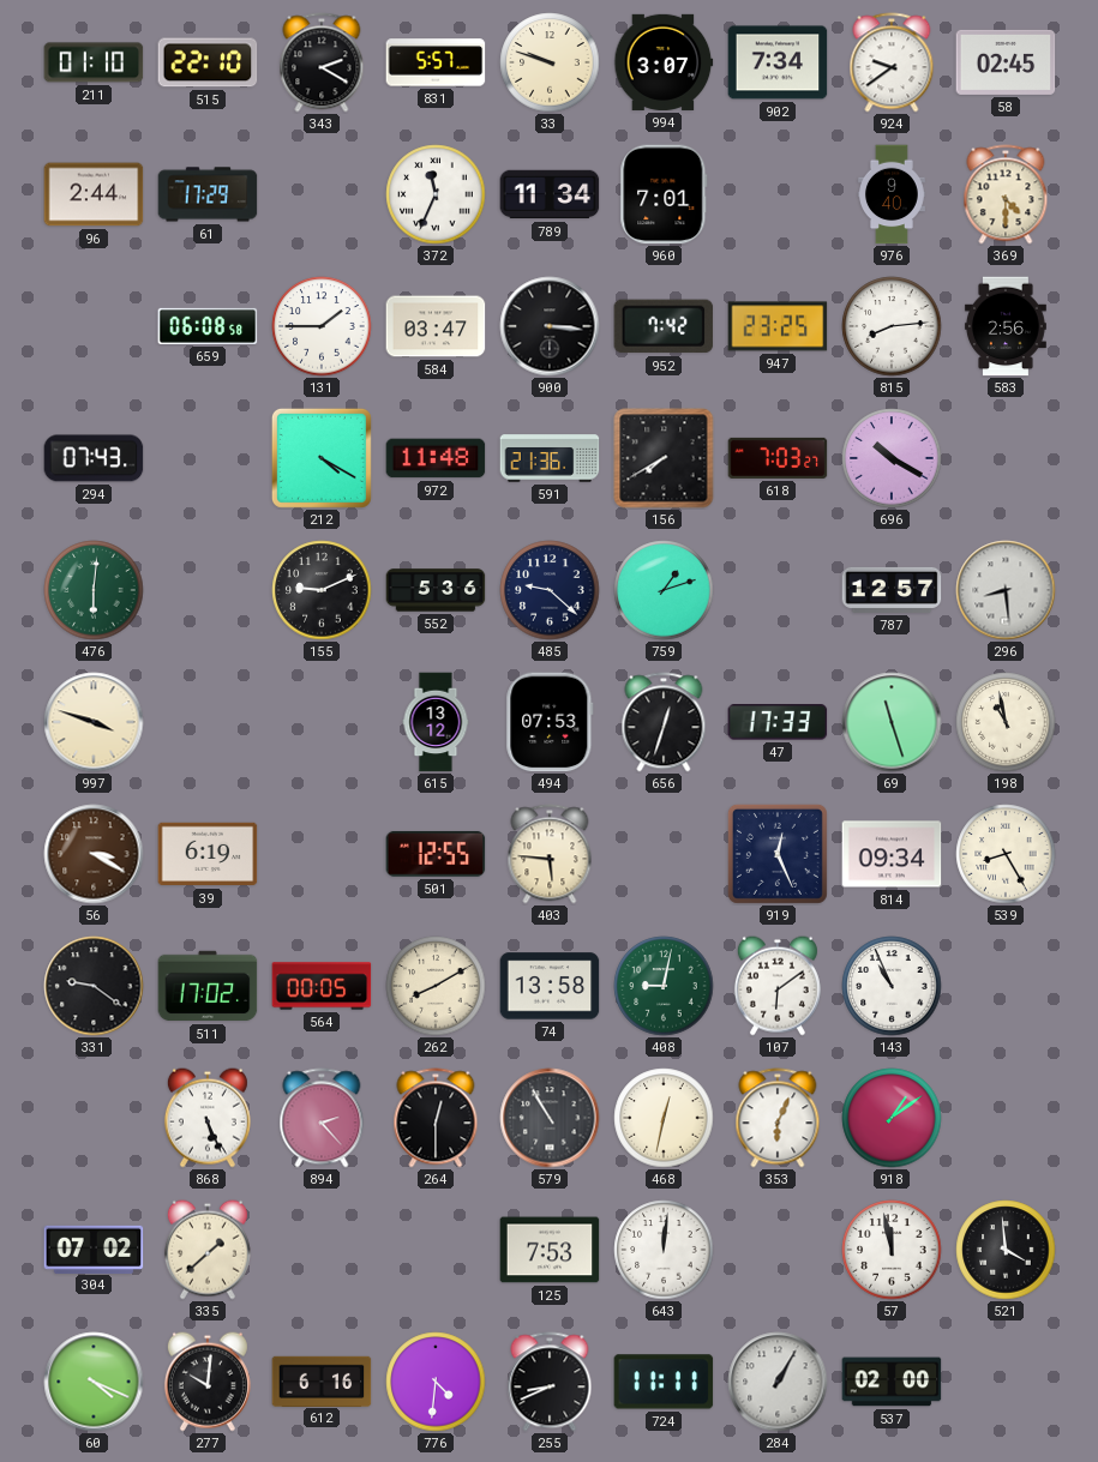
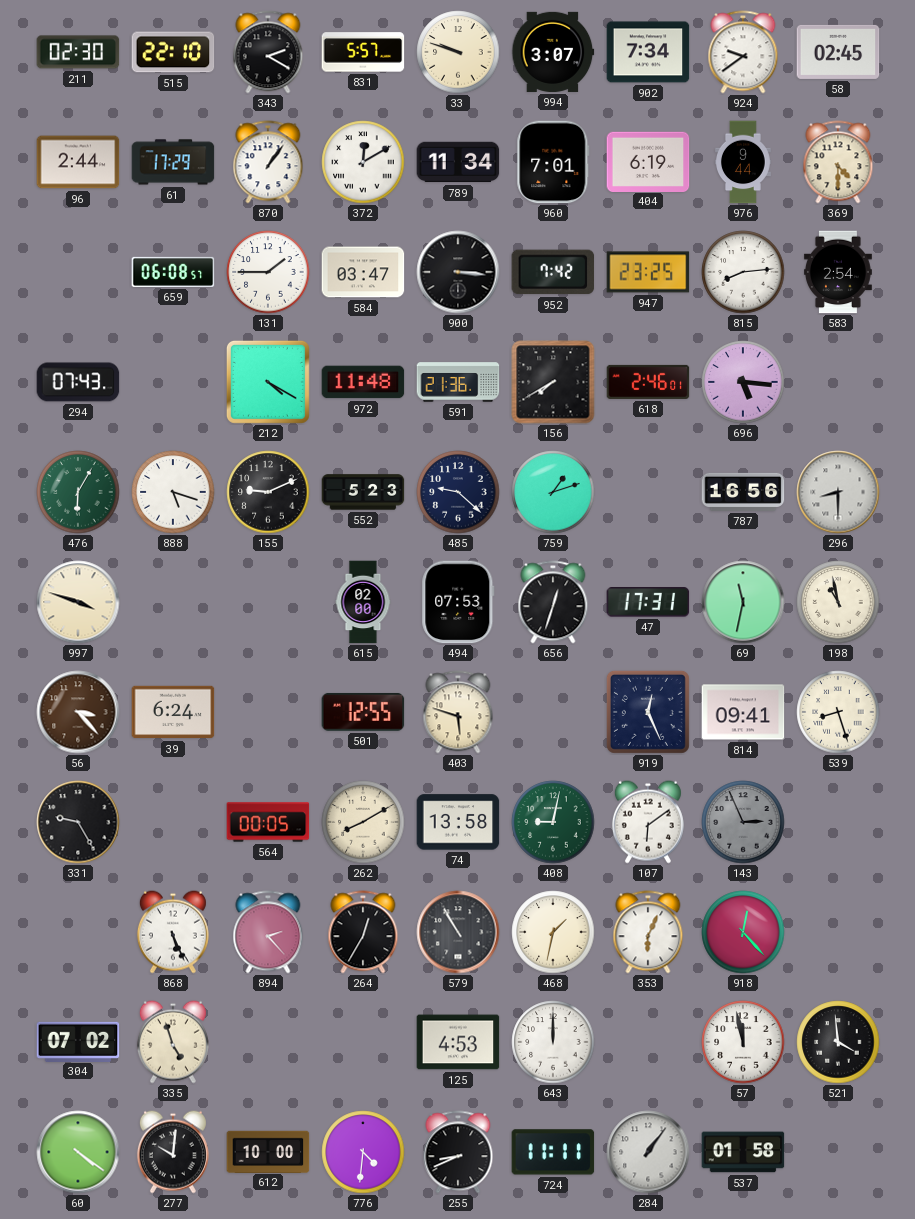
211: 01:10 -> 02:30 (78, 52)
870: none -> 1:06 (268, 162)
372: 11:34 -> 12:10 (363, 162)
404: none -> 6:19 (648, 161)
976: 9:40 -> 9:44 (744, 162)
659: 06:08:58 -> 06:08:57 (173, 272)
583: 2:56 -> 2:54 (838, 272)
618: 7:03 -> 2:46 (648, 382)
696: 10:20 -> 5:16 (743, 382)
476: 6:01 -> 6:05 (78, 492)
888: none -> 5:18 (173, 492)
552: 5:36 -> 5:23 (363, 492)
787: 12:57 -> 16:56 (743, 492)
296: 8:29 -> 8:30 (838, 492)
615: 13:12 -> 02:00 (363, 602)
47: 17:33 -> 17:31 (648, 602)
69: 11:27 -> 11:32 (743, 602)
56: 3:20 -> 3:23 (78, 712)
39: 6:19 -> 6:24 (173, 712)
403: 5:46 -> 5:48 (458, 712)
814: 09:34 -> 09:41 (743, 712)
539: 8:25 -> 8:27 (838, 712)
331: 9:21 -> 9:25 (78, 822)
511: 17:02 -> none (208, 986)
143: 10:56 -> 2:56 (743, 822)
143 dial: white -> grey (743, 822)
264: 12:30 -> 12:35 (363, 932)
468: 12:32 -> 1:32 (553, 932)
918: 1:09 -> 12:23 (743, 932)
335: 1:38 -> 4:57 (173, 1042)
125: 7:53 -> 4:53 (458, 1042)
643: 12:01 -> 12:00 (553, 1042)
60: 4:19 -> 4:21 (78, 1152)
612: 6:16 -> 10:00 (268, 1151)
284: 1:05 -> 1:06 (648, 1152)
537: 02:00 -> 01:58 (743, 1152)
